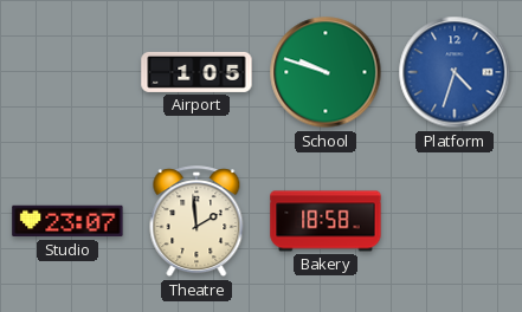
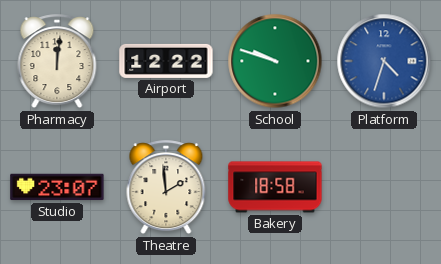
Pharmacy: none -> 12:01 (57, 62)
Airport: 1:05 -> 12:22 (166, 61)
